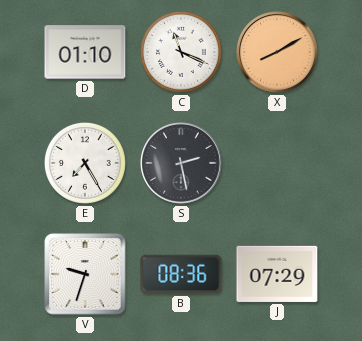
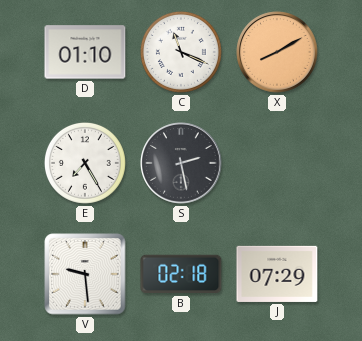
V: 9:33 -> 9:29 (85, 274)
B: 08:36 -> 02:18 (181, 274)
